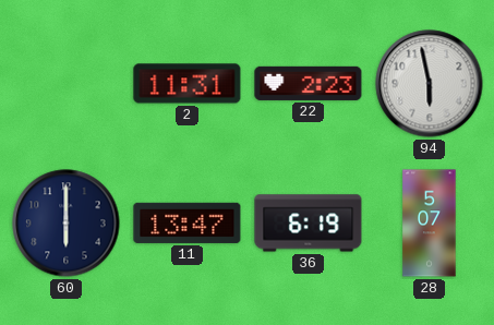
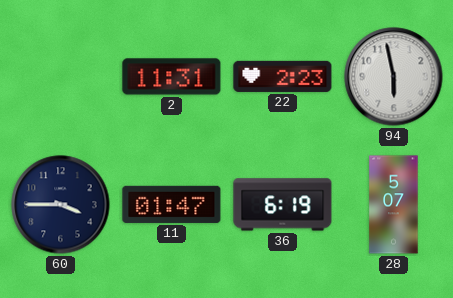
60: 6:00 -> 3:45 (61, 205)
11: 13:47 -> 01:47 (172, 204)
